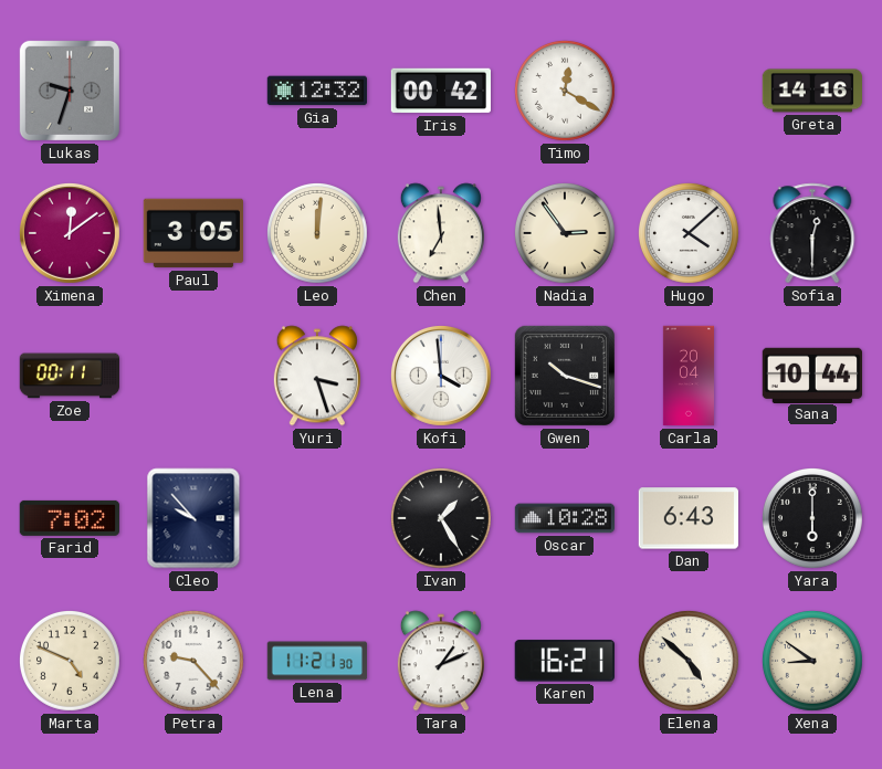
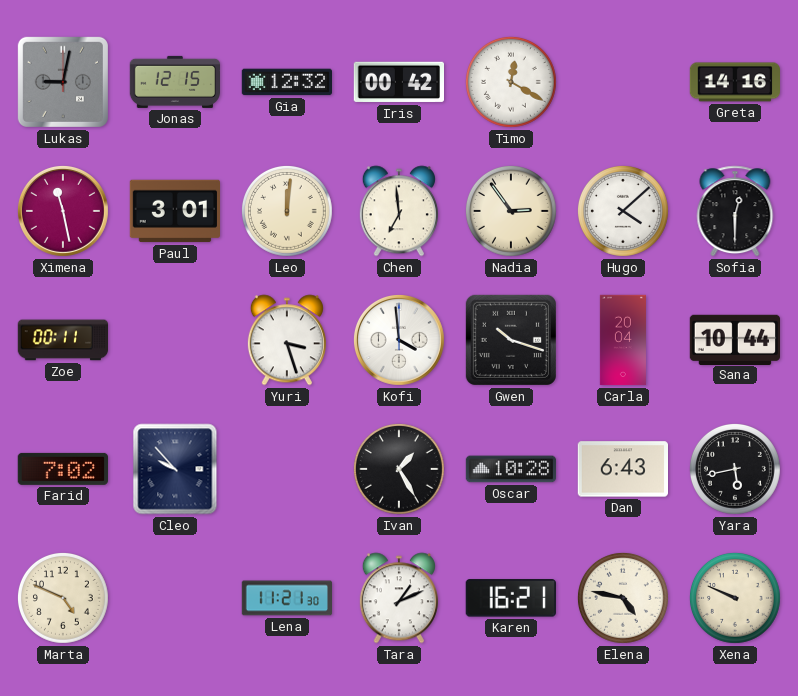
Lukas: 9:33 -> 9:02 (63, 82)
Jonas: none -> 12:15 (175, 82)
Ximena: 12:09 -> 11:28 (63, 211)
Paul: 3:05 -> 3:01 (174, 211)
Yara: 6:00 -> 5:43 (736, 470)
Petra: 9:23 -> none (195, 662)
Elena: 4:52 -> 4:47 (624, 599)
Xena: 8:51 -> 9:49 (736, 599)
